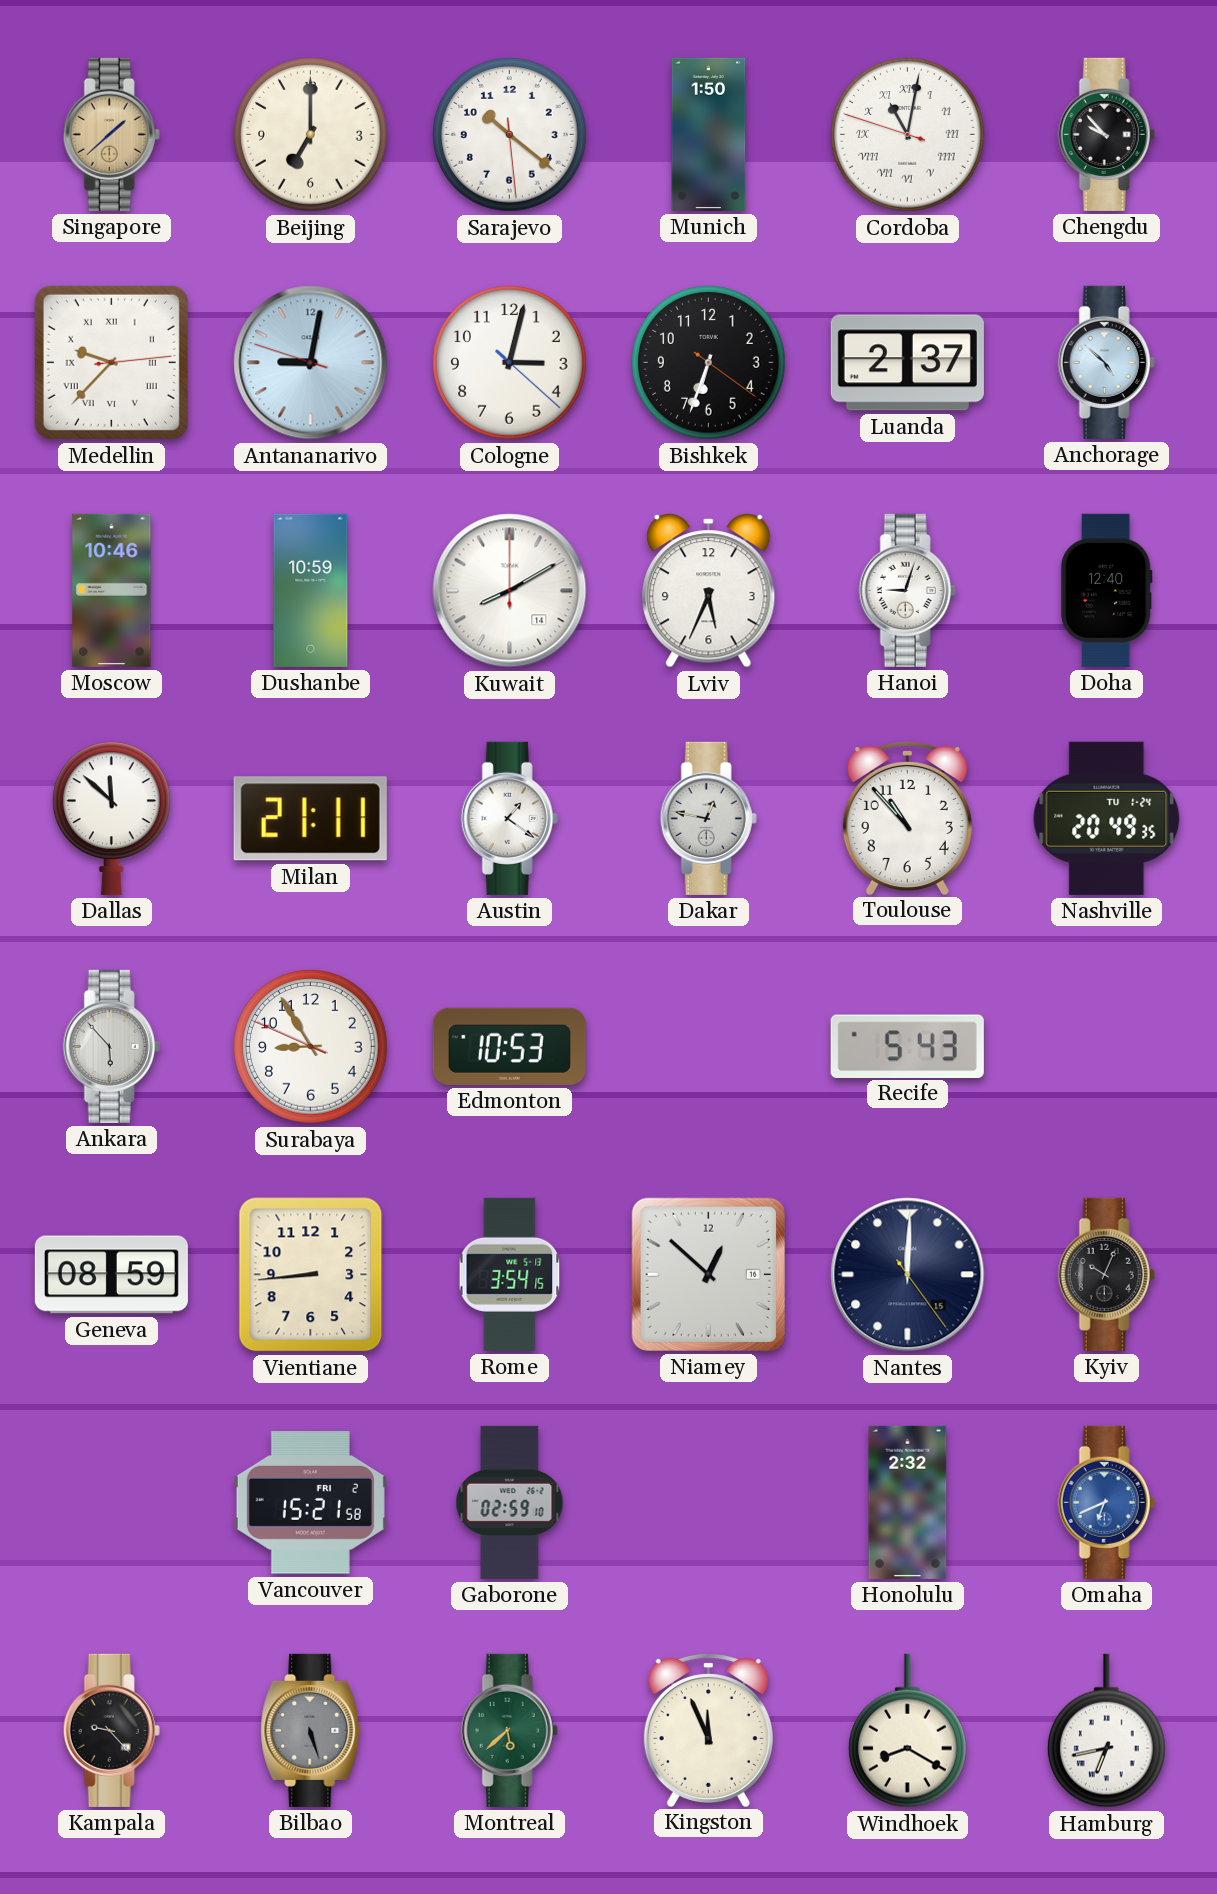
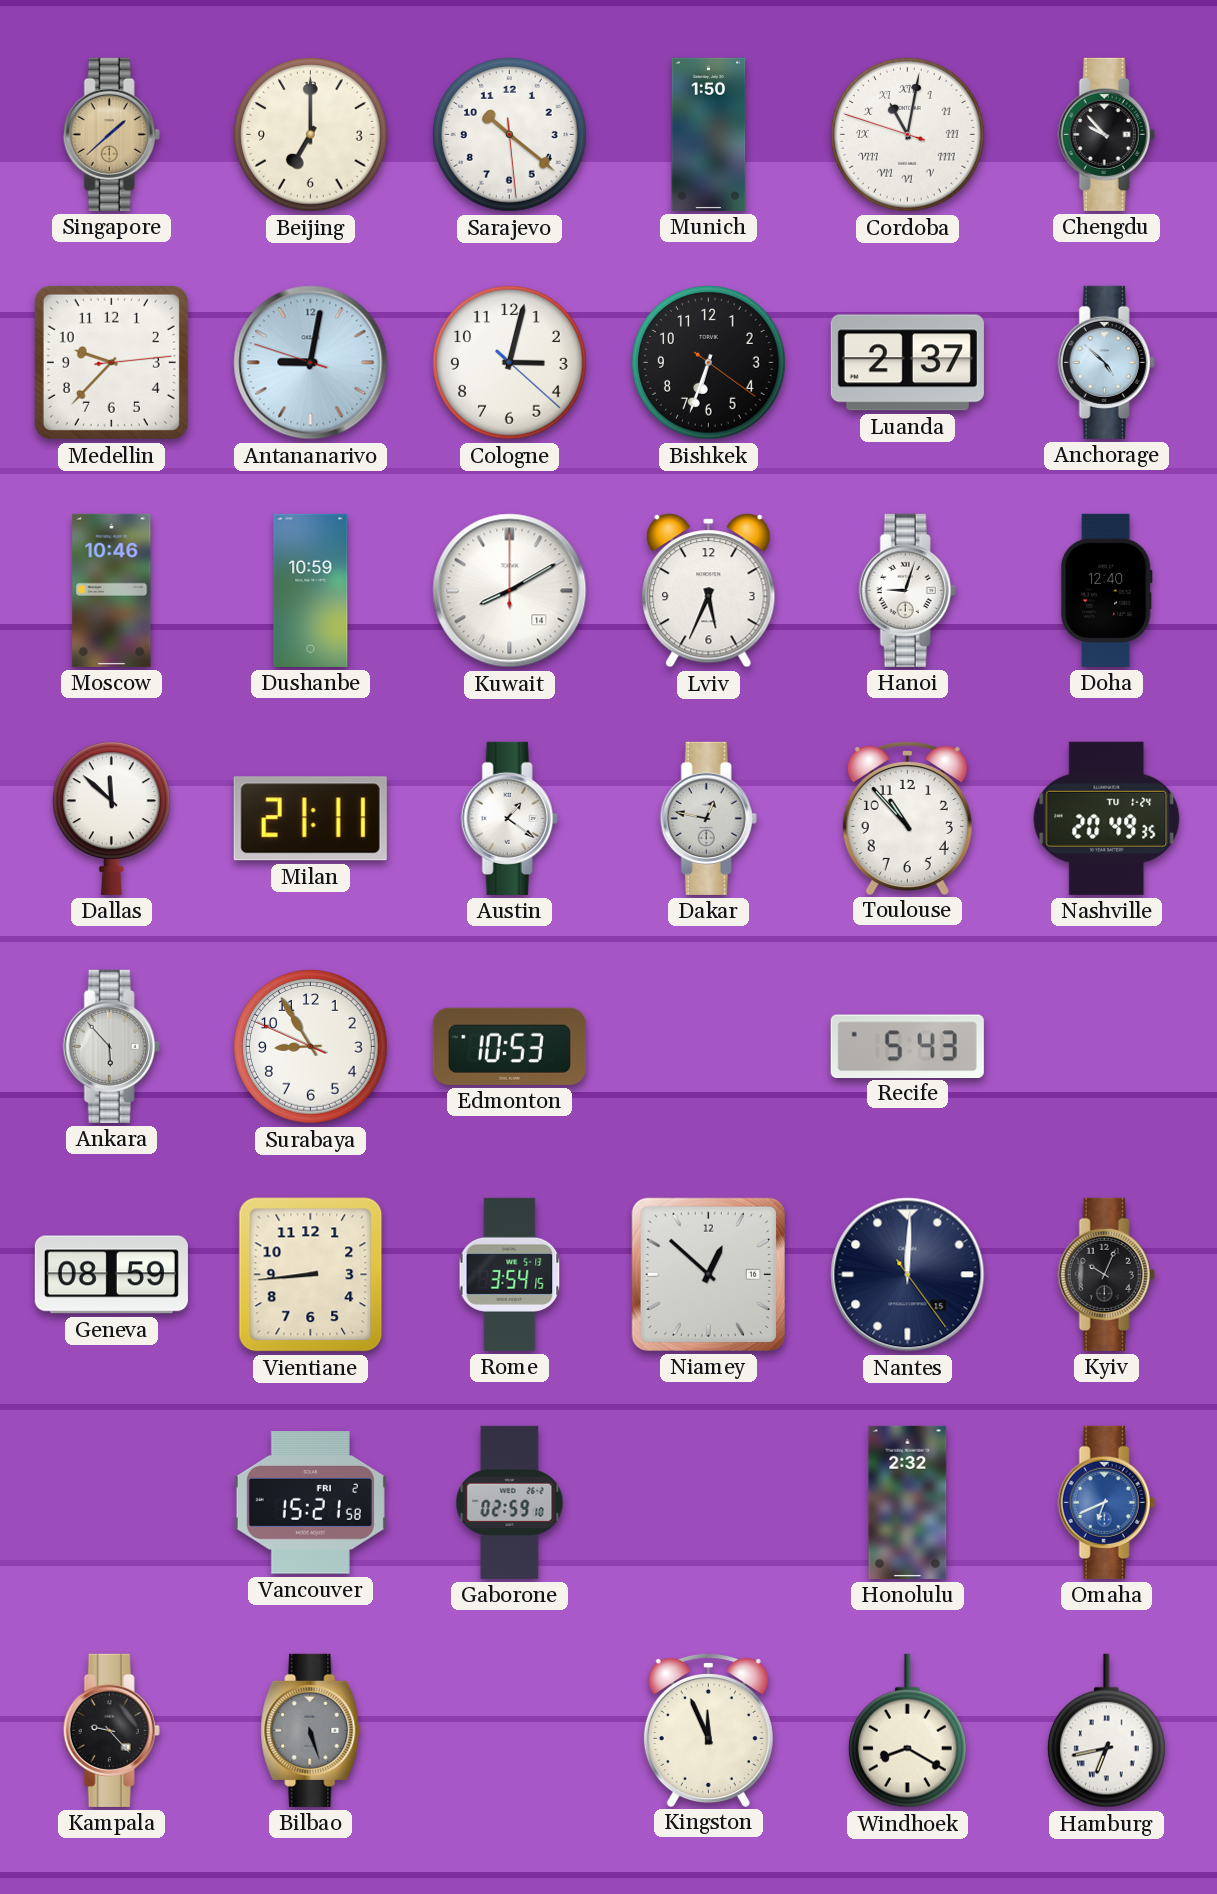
Medellin numerals: Roman -> Arabic (111, 362)
Montreal: 5:38 -> none (509, 1730)
